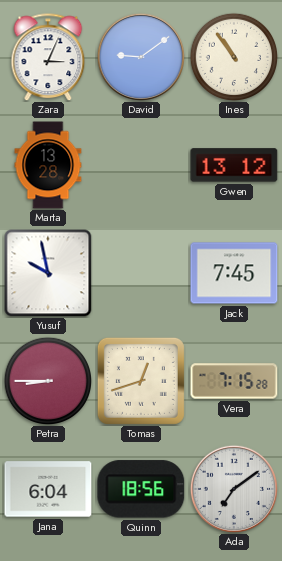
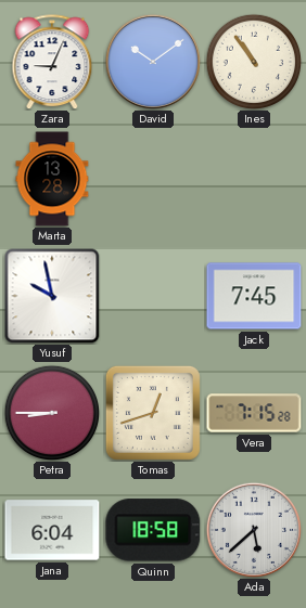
Zara: 3:04 -> 9:04 (52, 62)
David: 9:09 -> 10:09 (153, 62)
Gwen: 13:12 -> none (234, 165)
Quinn: 18:56 -> 18:58 (153, 530)
Ada: 7:09 -> 5:38 (254, 530)
